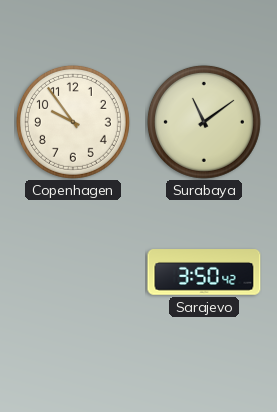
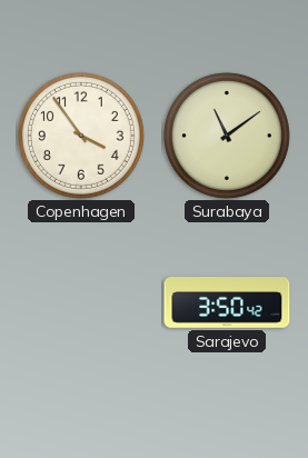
Copenhagen: 9:54 -> 3:54 (81, 136)
